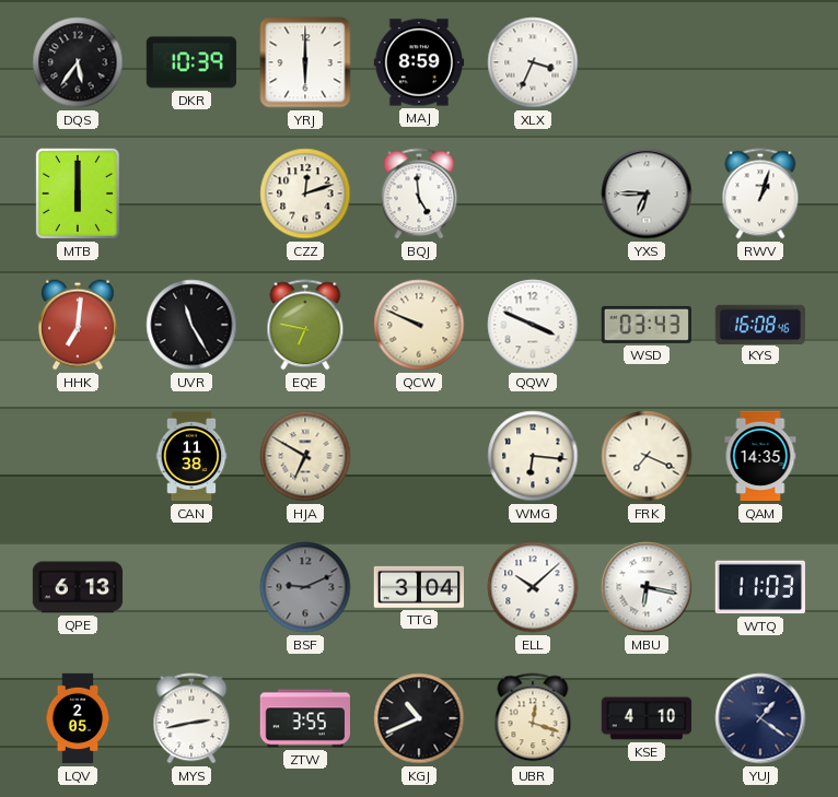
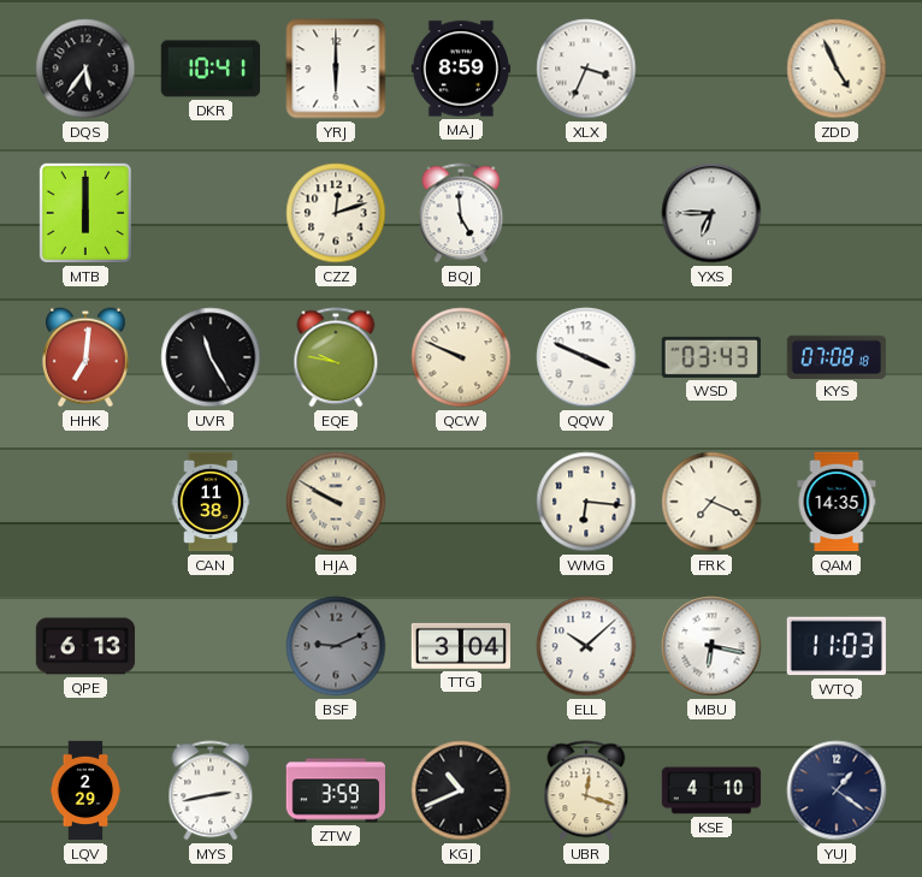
DKR: 10:39 -> 10:41 (209, 69)
ZDD: none -> 4:56 (837, 69)
RWV: 1:03 -> none (760, 194)
EQE: 6:47 -> 9:47 (336, 357)
KYS: 16:08 -> 07:08 (835, 356)
HJA: 6:50 -> 9:50 (336, 502)
LQV: 2:05 -> 2:29 (85, 790)
ZTW: 3:55 -> 3:59 (335, 790)
